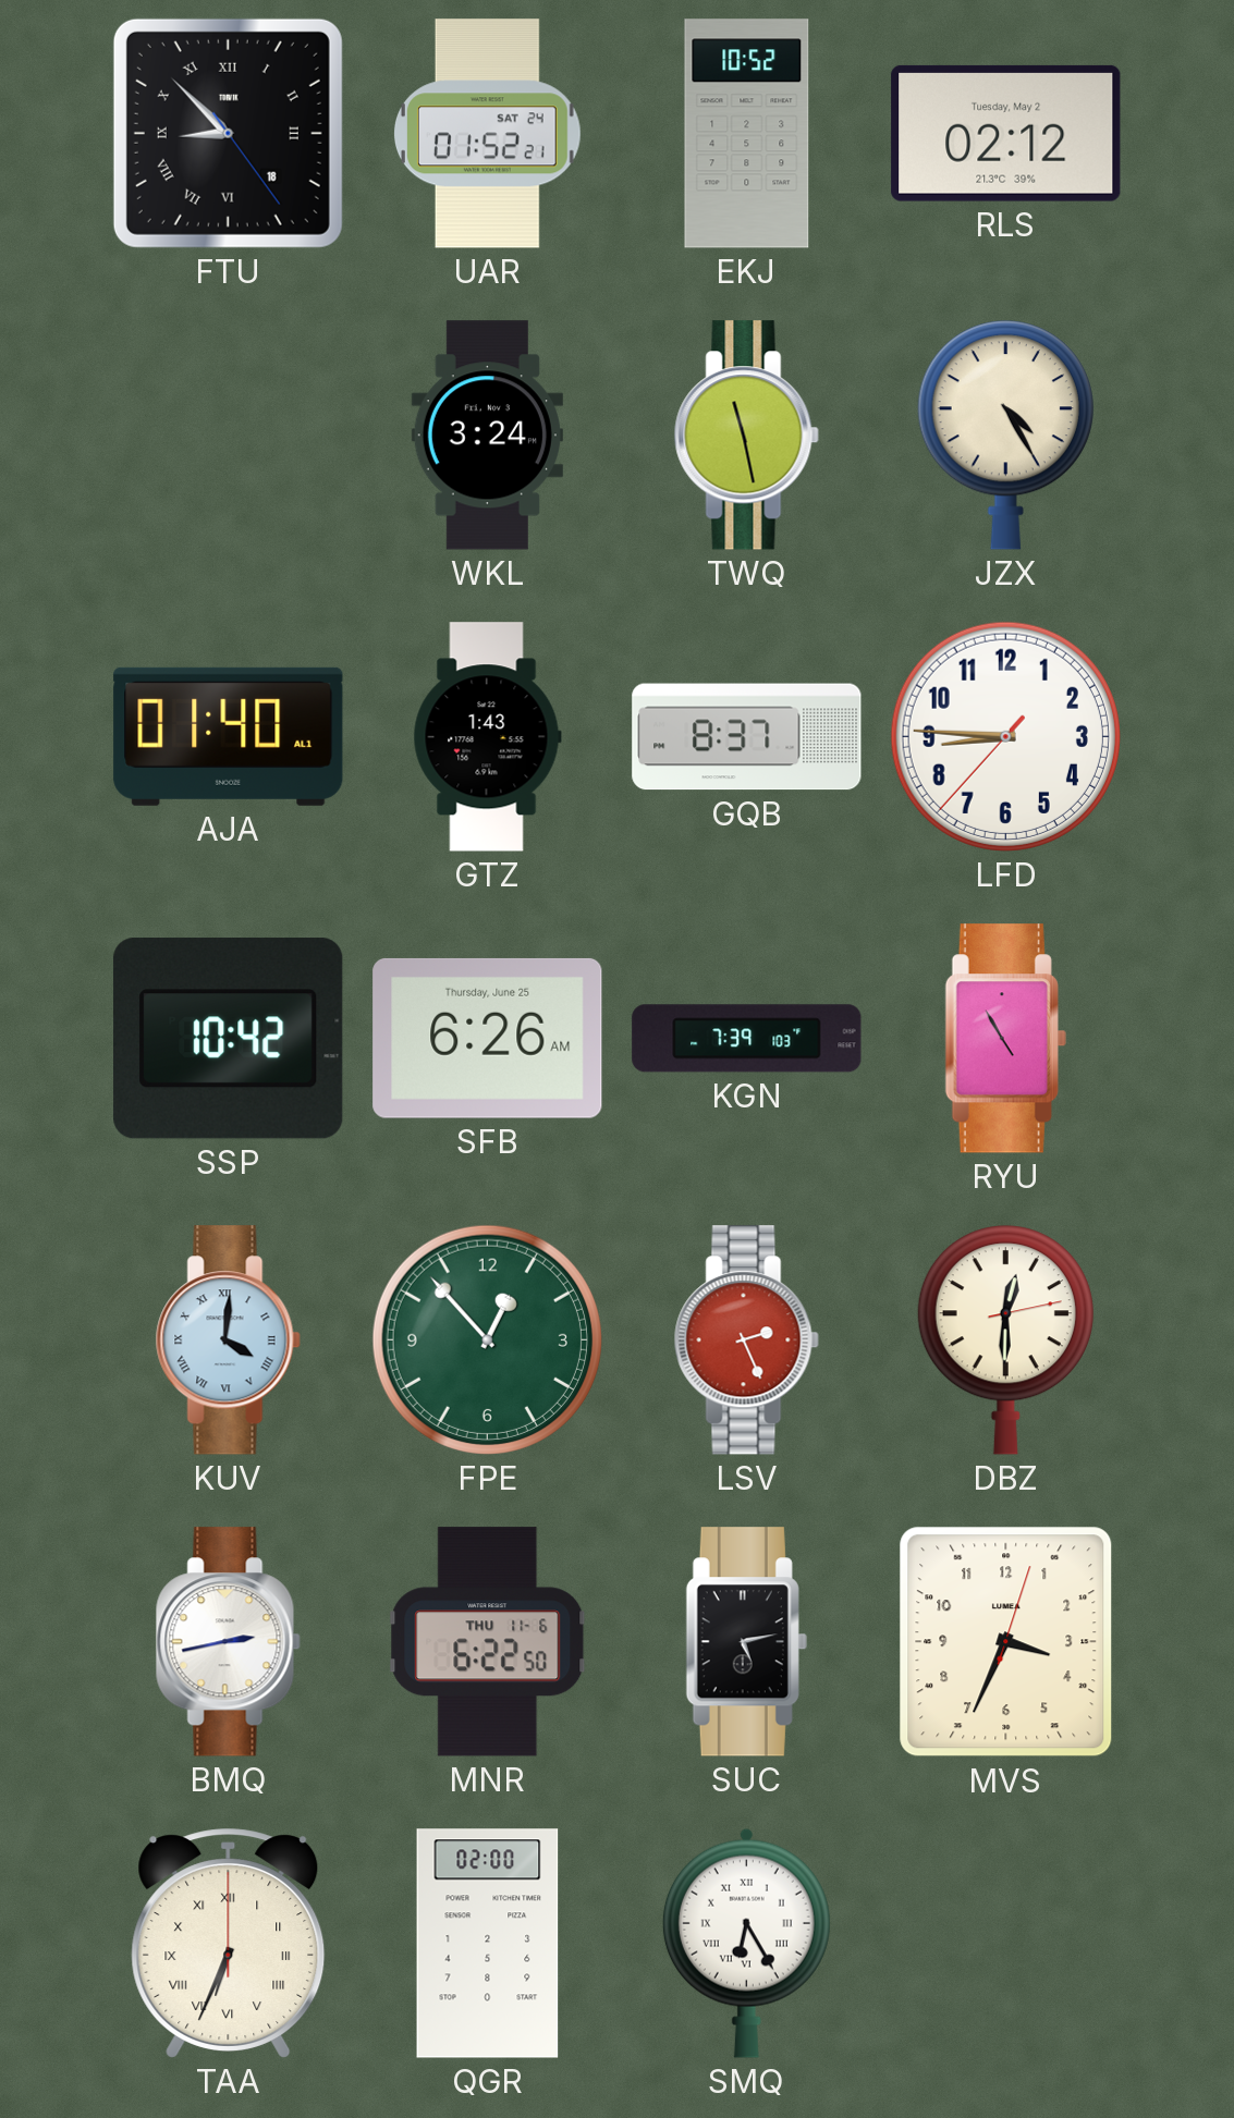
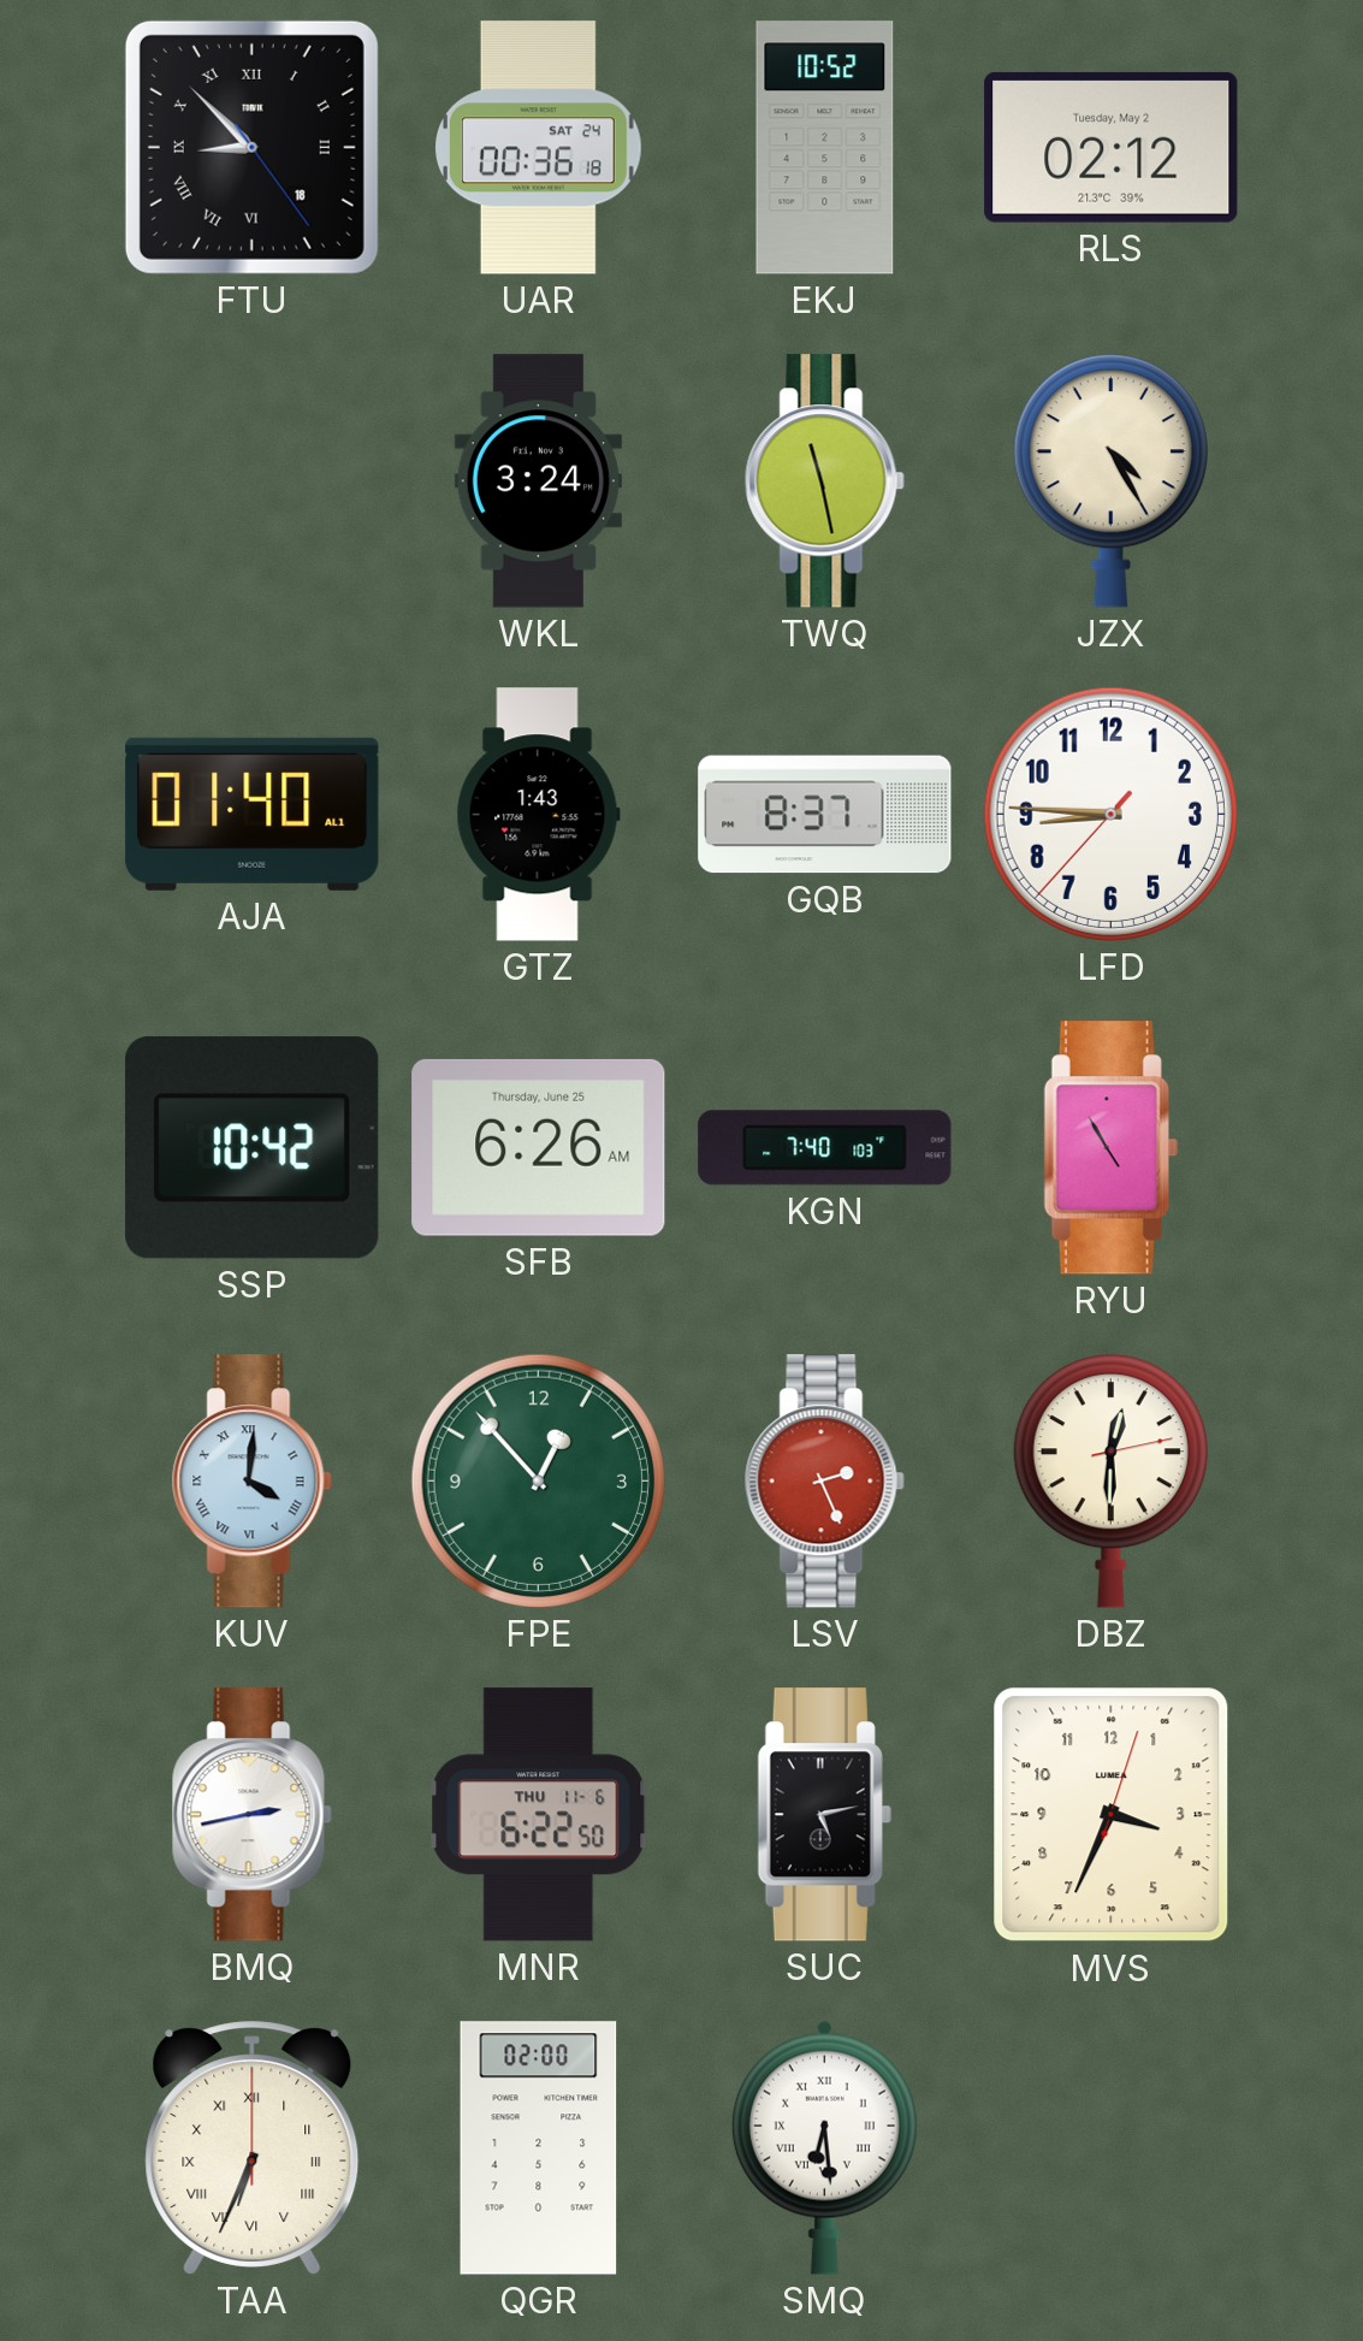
UAR: 01:52 -> 00:36 (538, 148)
KGN: 7:39 -> 7:40 (825, 1148)
SMQ: 6:25 -> 6:29 (824, 2147)
